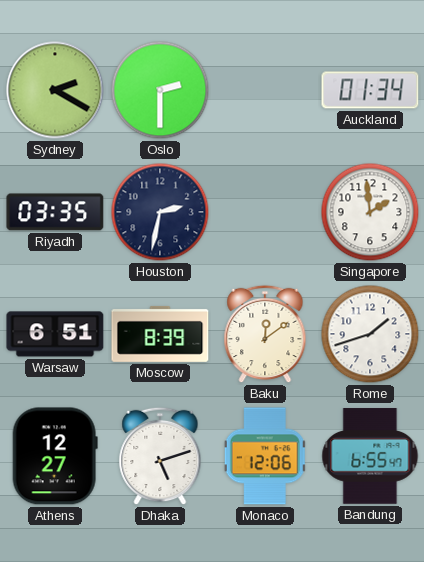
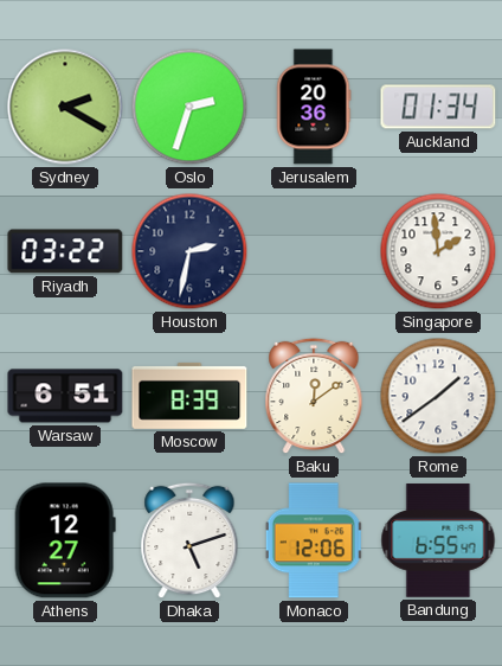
Oslo: 2:30 -> 2:33 (189, 107)
Jerusalem: none -> 20:36 (314, 107)
Riyadh: 03:35 -> 03:22 (65, 251)
Rome: 1:42 -> 1:39 (438, 396)
